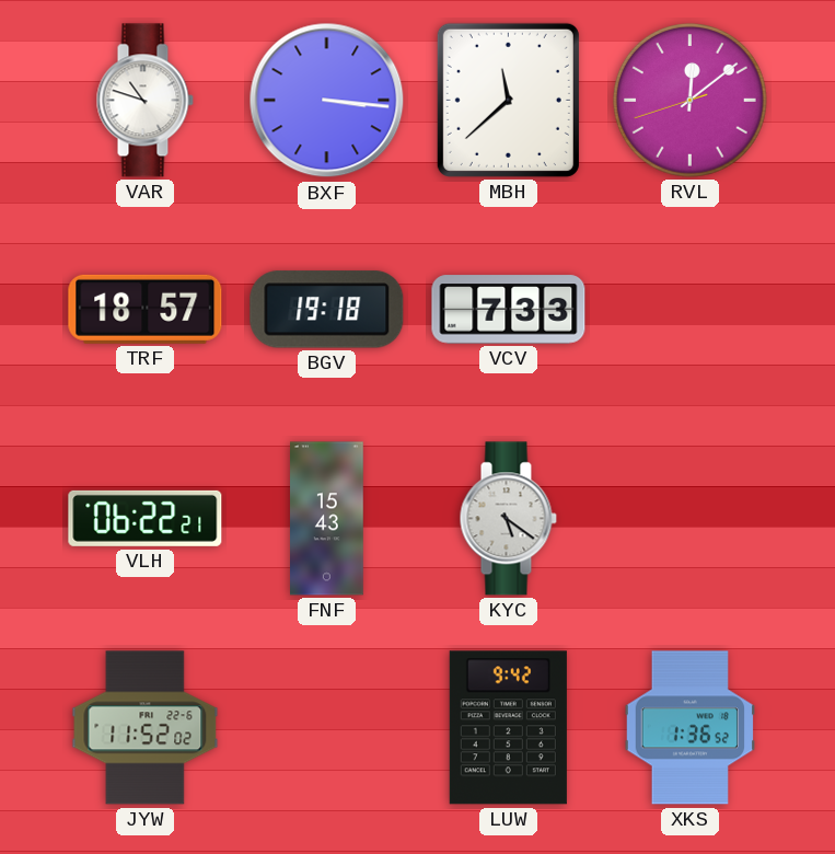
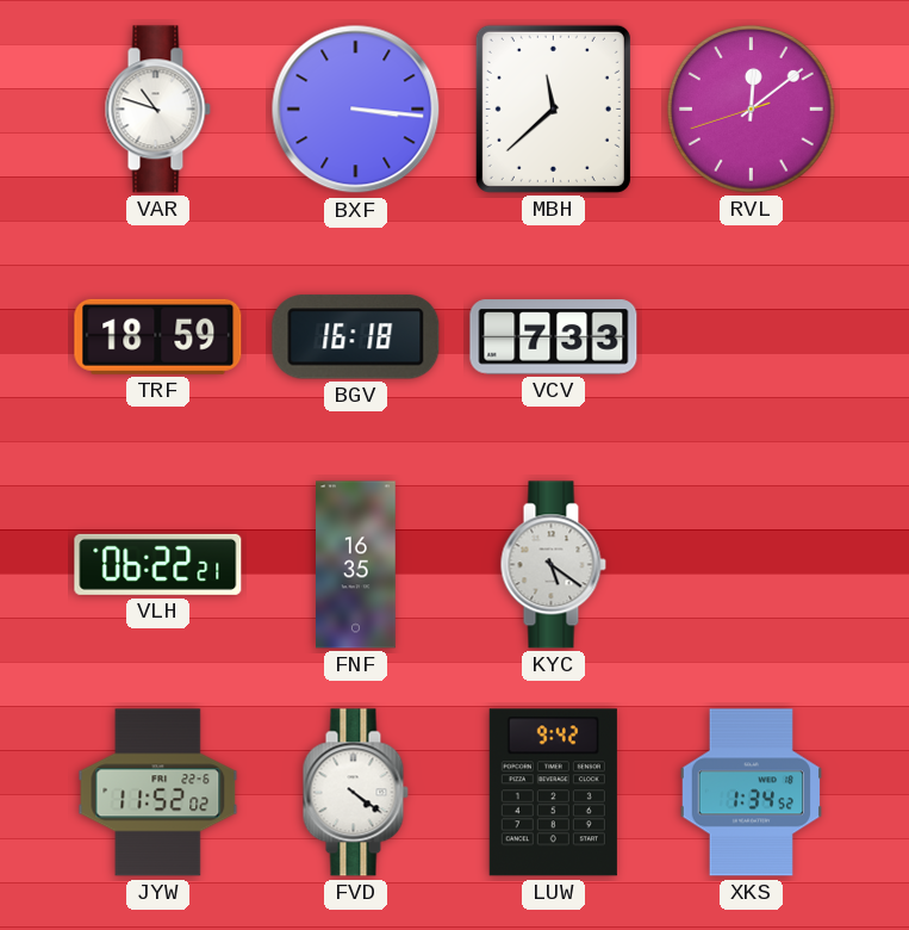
TRF: 18:57 -> 18:59 (158, 336)
BGV: 19:18 -> 16:18 (356, 337)
FNF: 15:43 -> 16:35 (356, 565)
FVD: none -> 4:21 (355, 793)
XKS: 1:36 -> 1:34 (751, 793)
